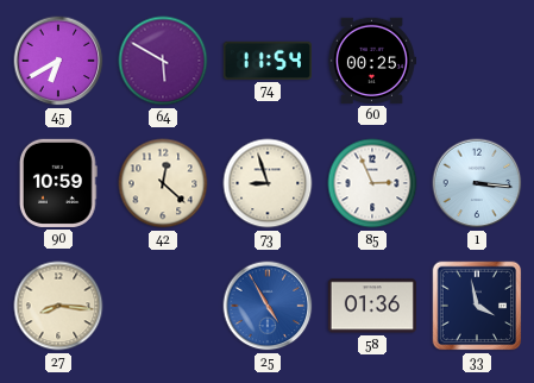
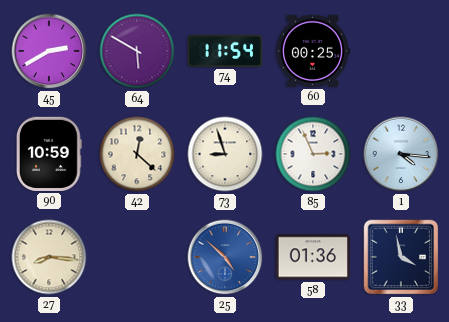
45: 6:40 -> 2:40 (49, 51)
1: 3:16 -> 4:16 (401, 154)
25: 4:55 -> 4:52 (225, 257)
